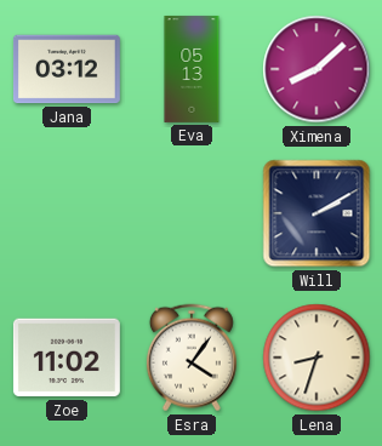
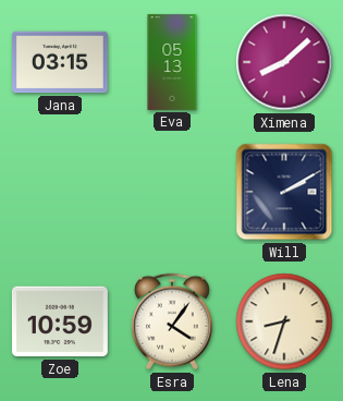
Jana: 03:12 -> 03:15 (60, 62)
Zoe: 11:02 -> 10:59 (60, 321)
